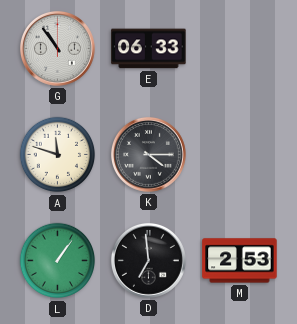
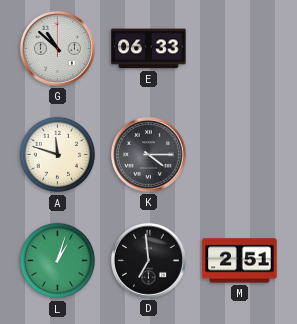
G: 10:54 -> 10:52 (57, 48)
L: 1:06 -> 1:03 (58, 261)
M: 2:53 -> 2:51 (240, 261)
